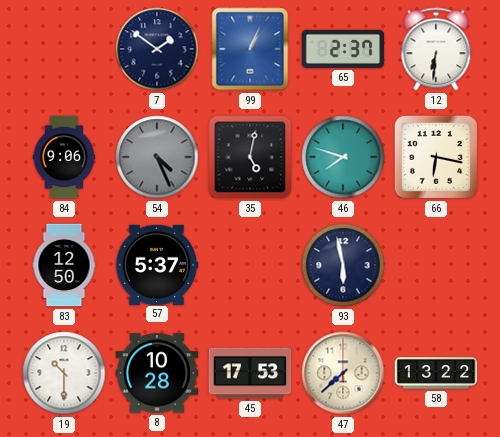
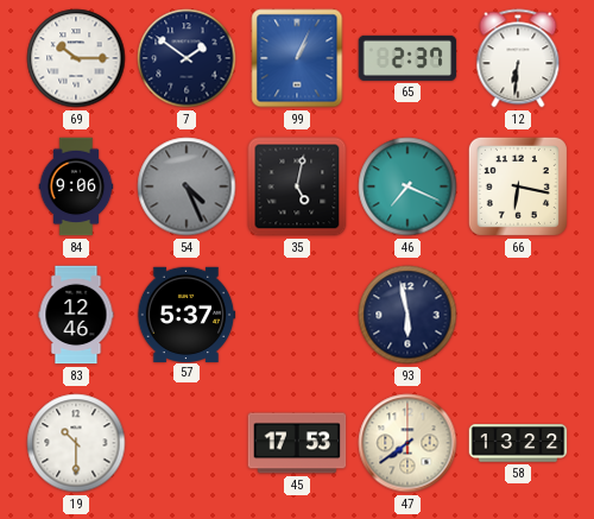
69: none -> 10:15 (76, 58)
46: 7:48 -> 7:19 (407, 186)
83: 12:50 -> 12:46 (76, 315)
8: 10:28 -> none (157, 373)
47: 7:38 -> 7:39 (407, 443)
